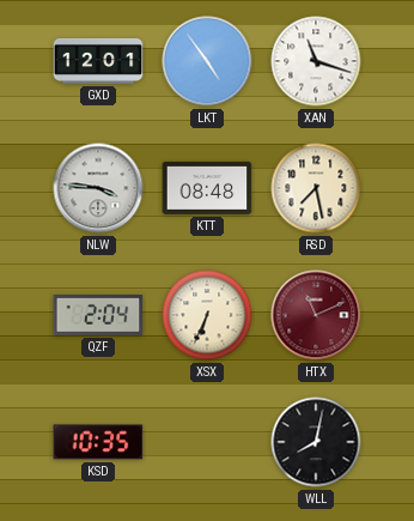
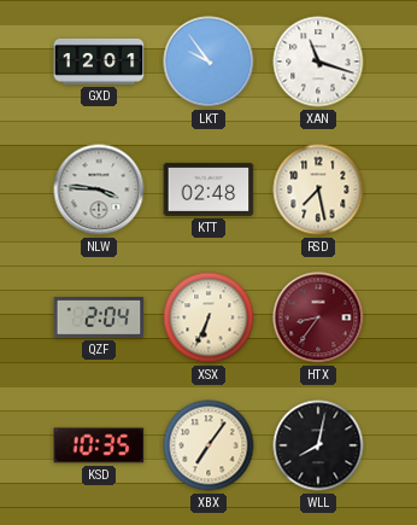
LKT: 4:54 -> 9:54 (208, 62)
KTT: 08:48 -> 02:48 (208, 189)
HTX: 11:11 -> 8:36 (318, 317)
XBX: none -> 7:06 (208, 445)
